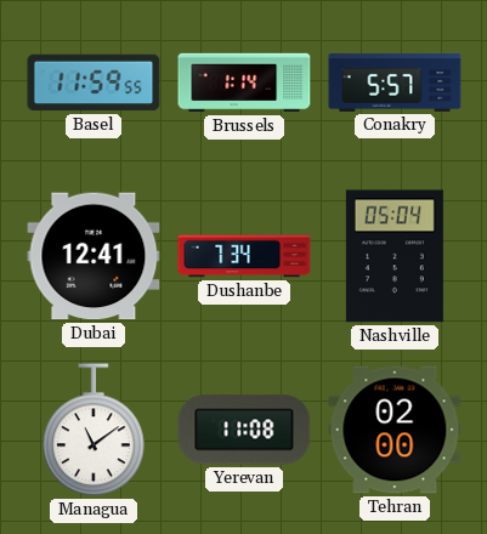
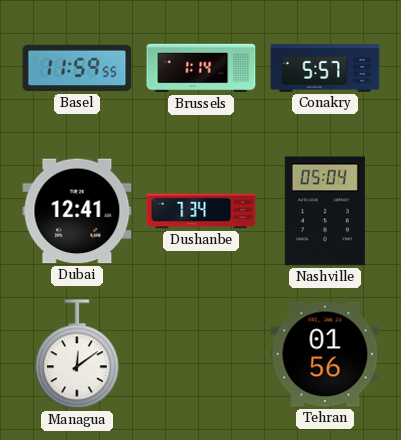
Managua: 11:09 -> 12:09 (77, 355)
Yerevan: 11:08 -> none (244, 430)
Tehran: 02:00 -> 01:56 (325, 354)
